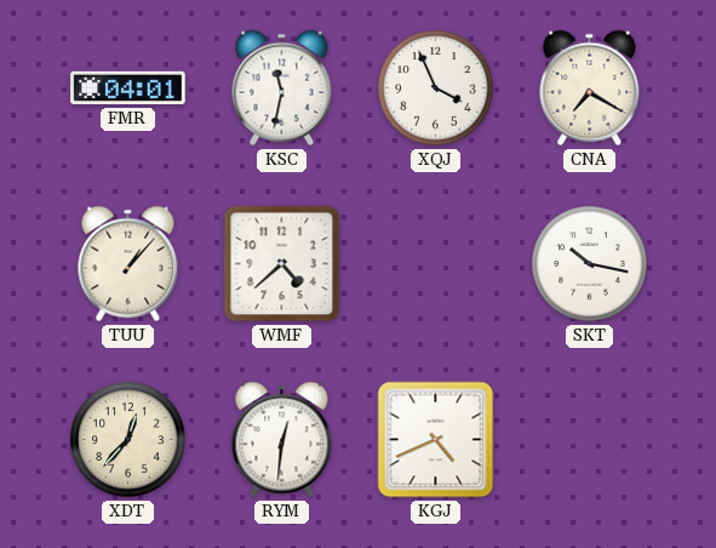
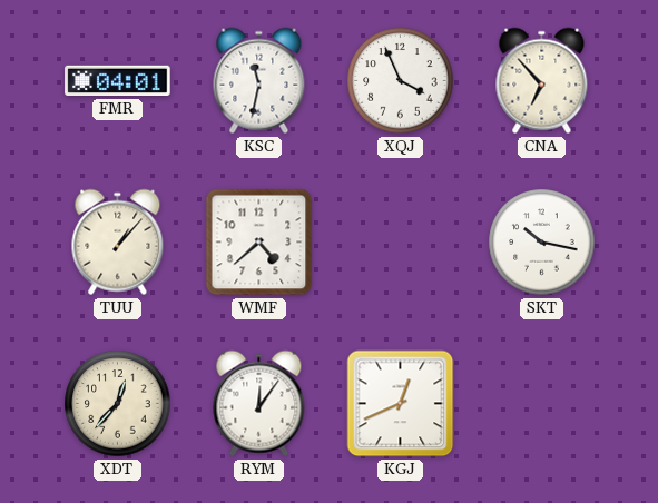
CNA: 7:20 -> 6:53 (542, 81)
RYM: 12:31 -> 12:06 (259, 404)
KGJ: 4:41 -> 12:41 (401, 404)
